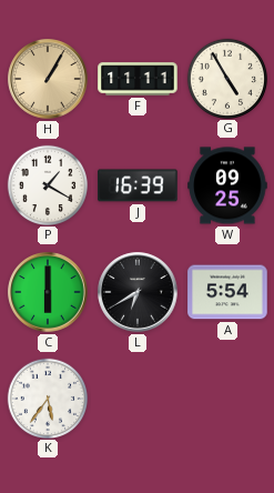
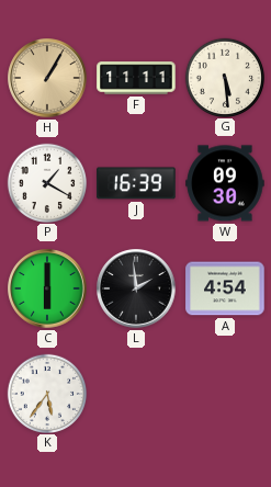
G: 4:55 -> 5:29 (224, 77)
W: 09:25 -> 09:30 (225, 183)
L: 6:40 -> 1:59 (136, 288)
A: 5:54 -> 4:54 (225, 288)
